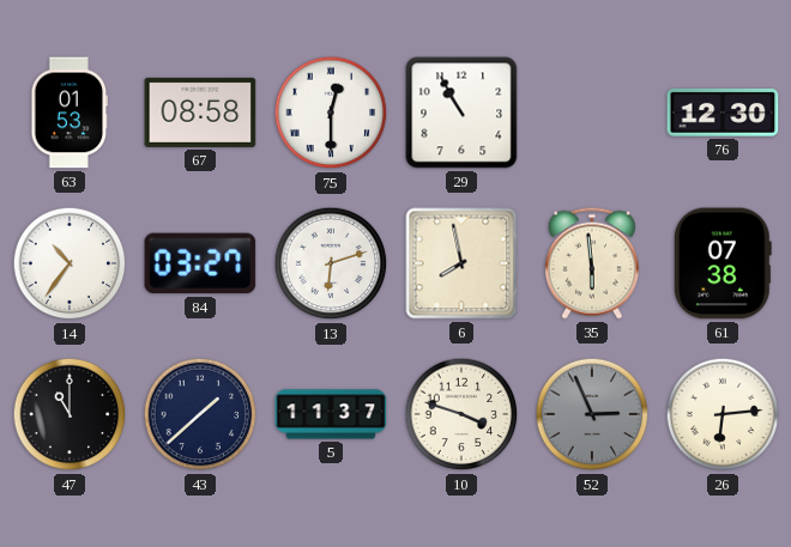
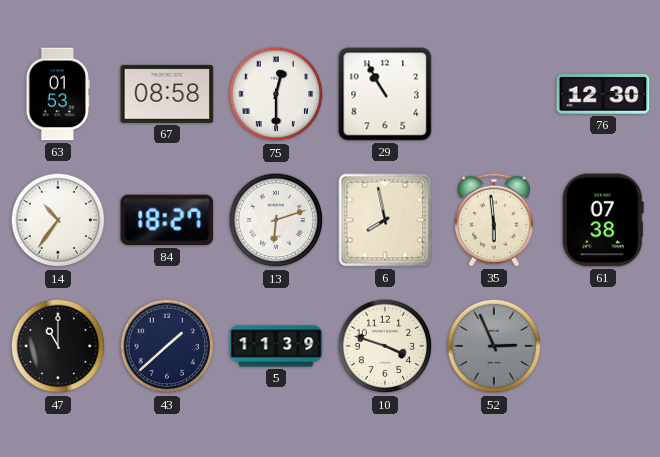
84: 03:27 -> 18:27 (167, 220)
5: 11:37 -> 11:39 (276, 346)
26: 6:14 -> none (723, 414)
